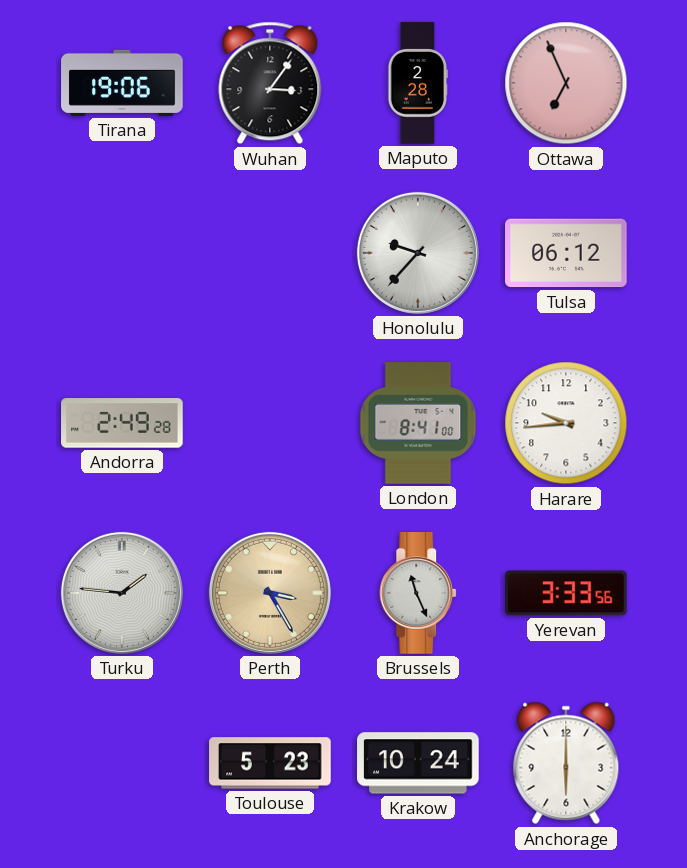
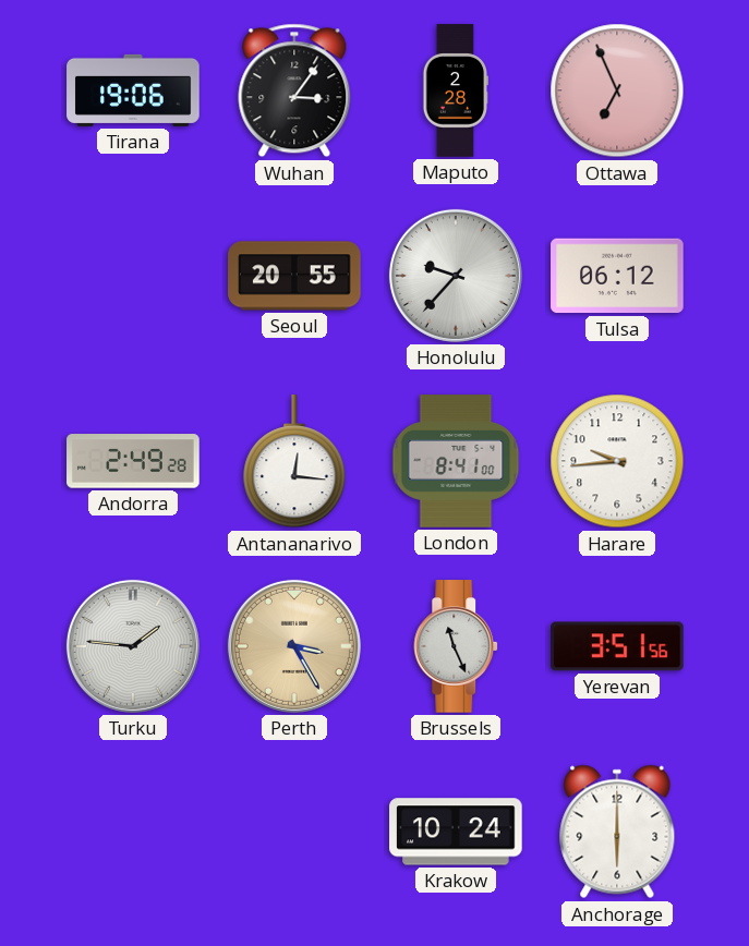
Seoul: none -> 20:55 (294, 276)
Antananarivo: none -> 12:16 (294, 462)
Yerevan: 3:33 -> 3:51 (618, 646)
Toulouse: 5:23 -> none (270, 763)
